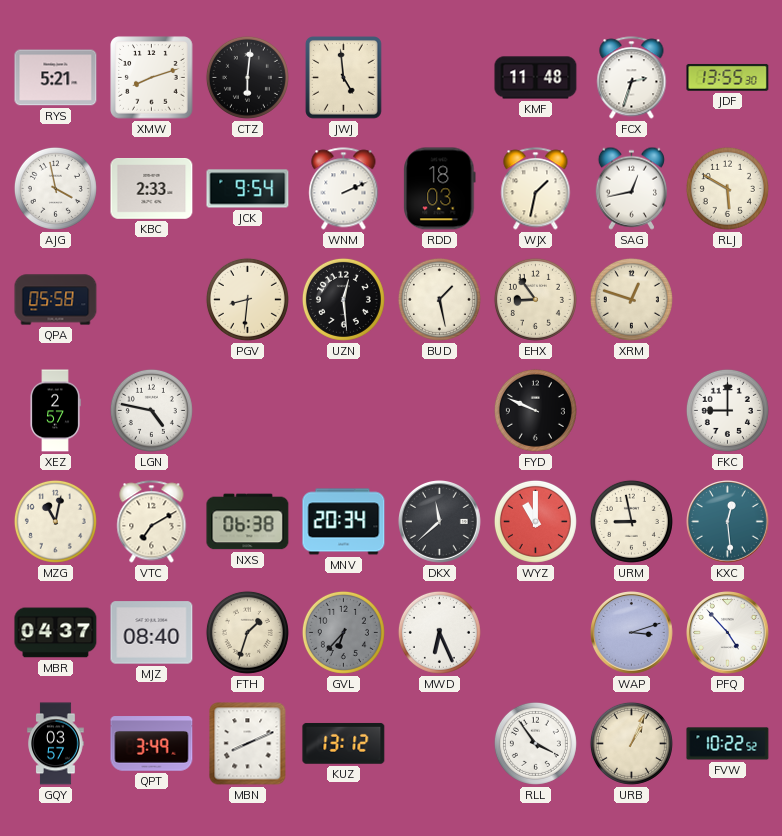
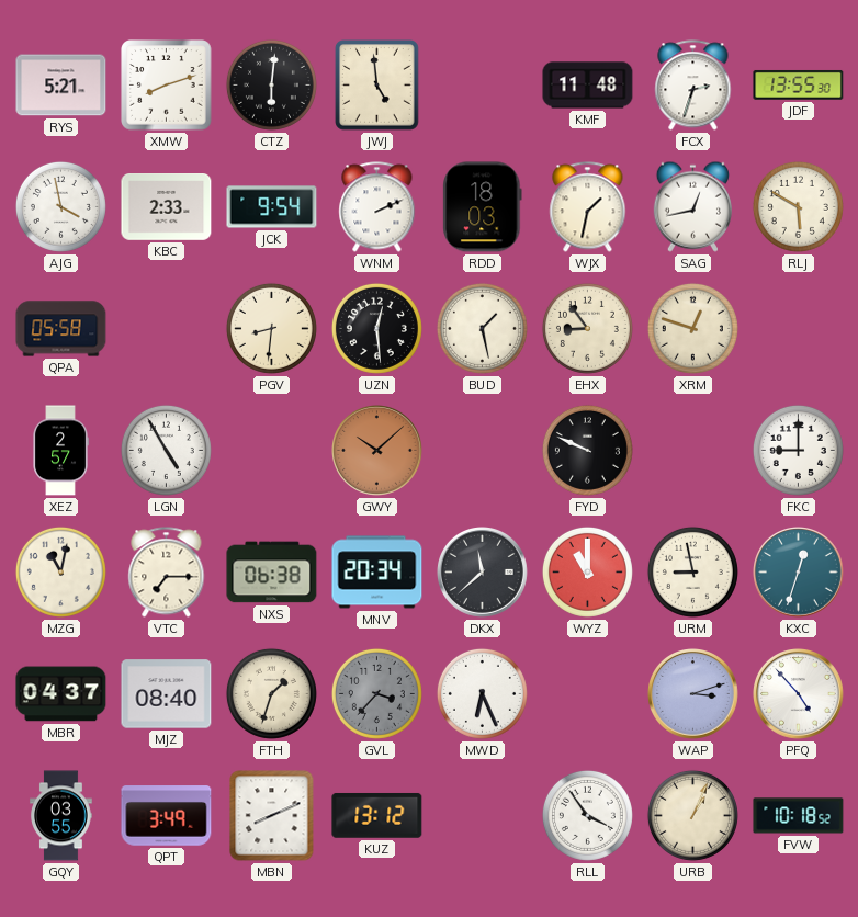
LGN: 4:47 -> 4:55 (166, 450)
GWY: none -> 10:08 (377, 451)
VTC: 7:10 -> 7:15 (167, 573)
KXC: 12:29 -> 12:33 (799, 573)
GVL: 6:37 -> 3:37 (376, 693)
GQY: 03:57 -> 03:55 (61, 816)
FVW: 10:22 -> 10:18 (799, 816)
